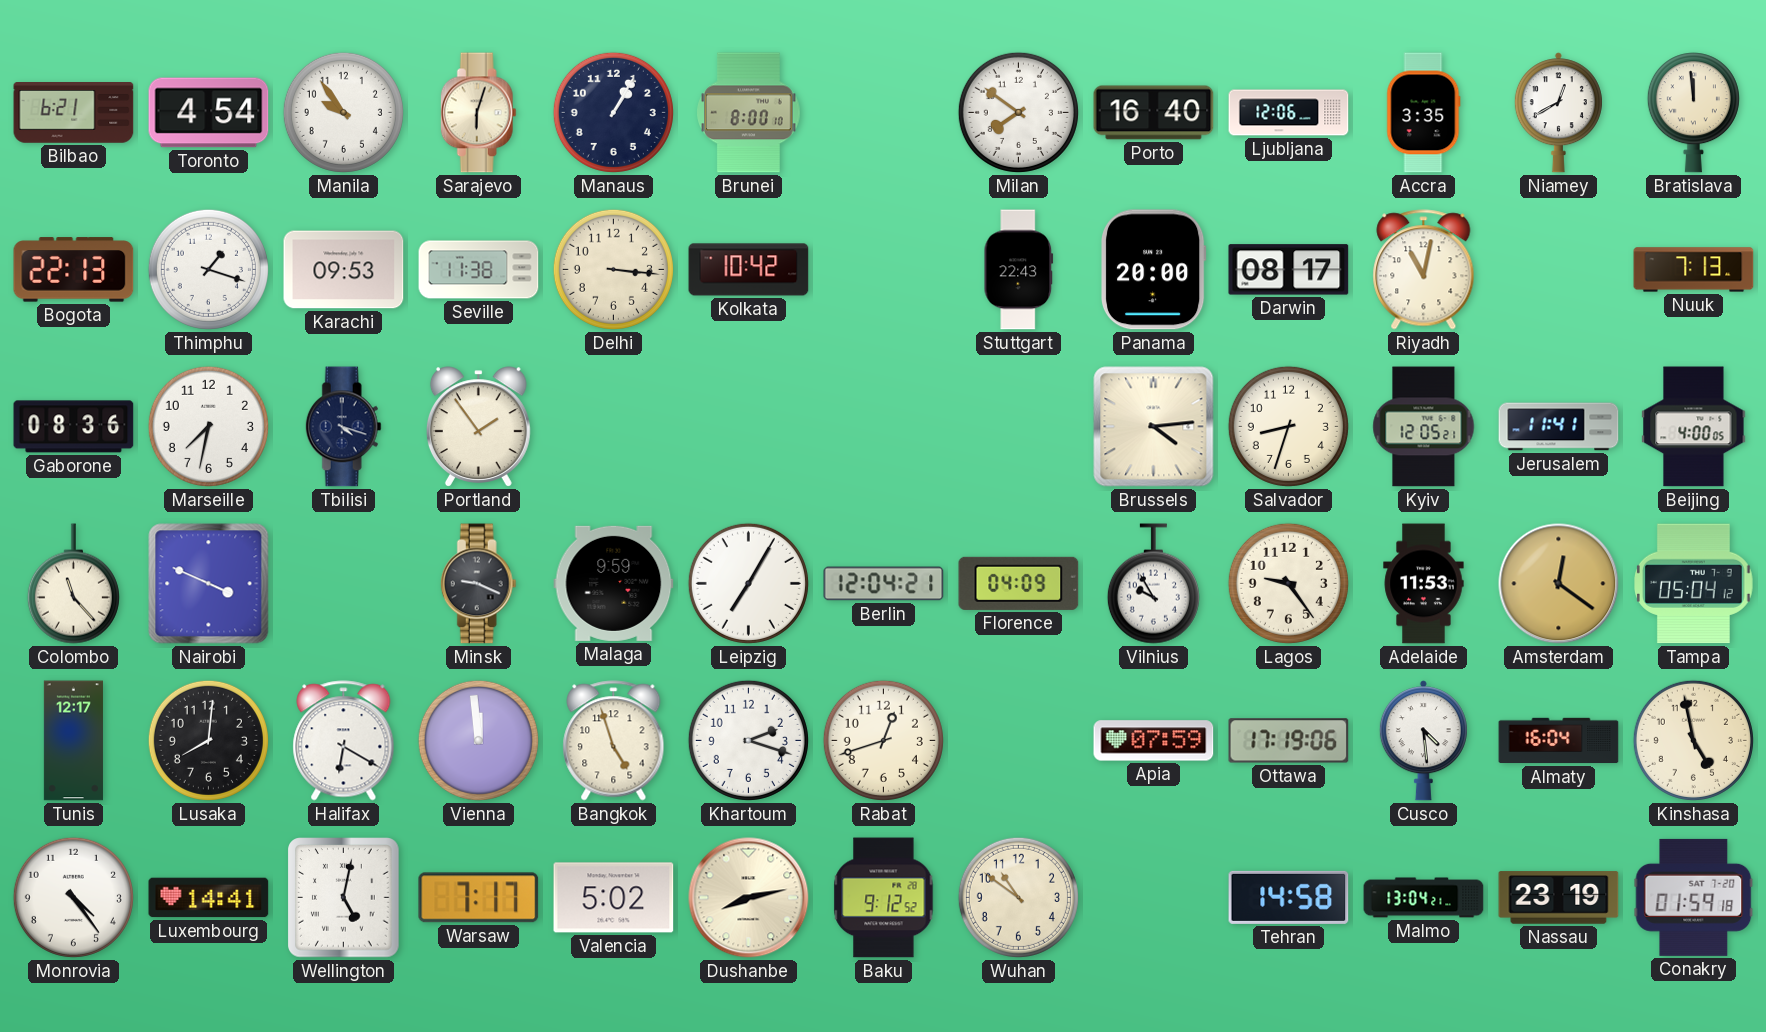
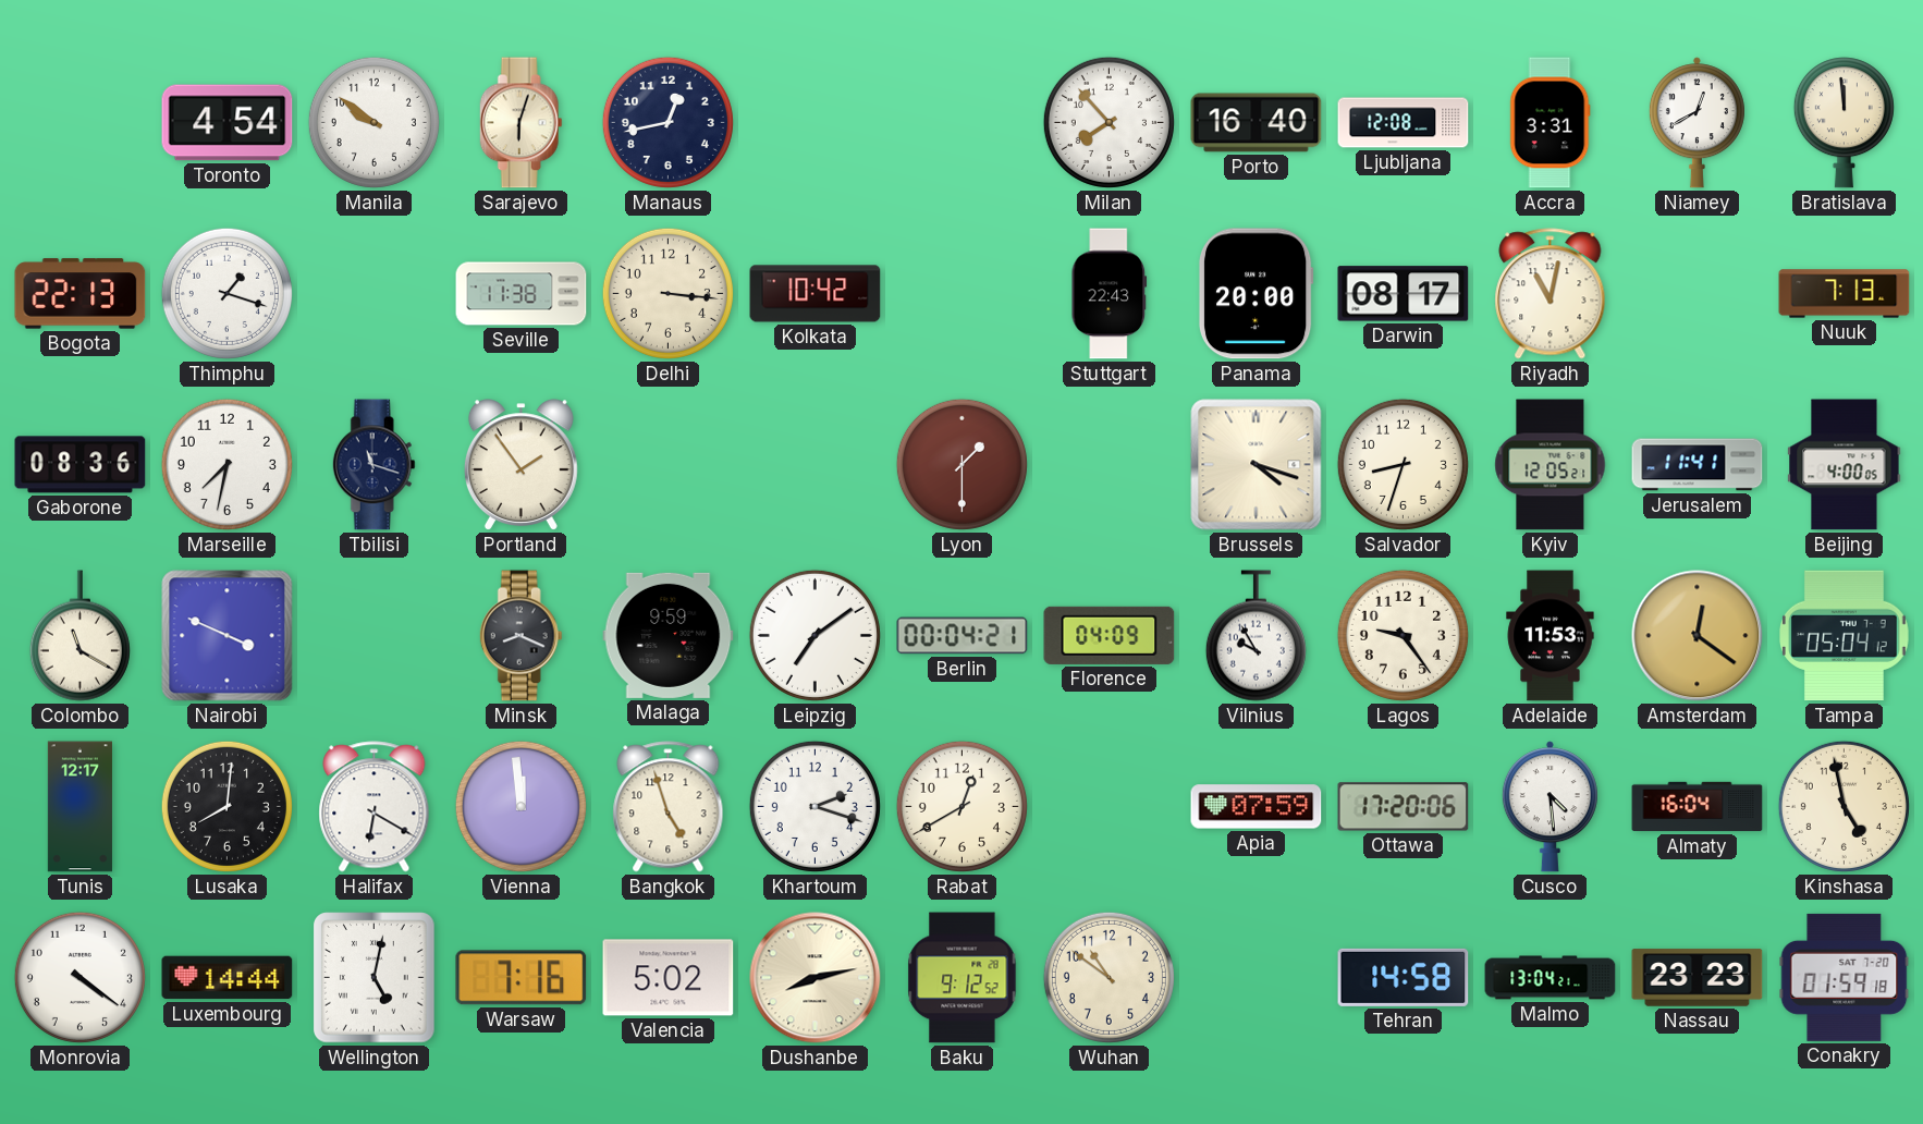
Bilbao: 6:21 -> none (74, 113)
Manila: 9:54 -> 9:51 (373, 122)
Manaus: 1:05 -> 12:43 (667, 122)
Brunei: 8:00 -> none (749, 113)
Milan: 7:51 -> 7:53 (1109, 122)
Ljubljana: 12:06 -> 12:08 (1404, 123)
Accra: 3:35 -> 3:31 (1551, 123)
Karachi: 09:53 -> none (344, 270)
Tbilisi: 4:18 -> 11:18 (373, 465)
Lyon: none -> 1:30 (962, 464)
Brussels: 4:14 -> 4:18 (1257, 465)
Colombo: 11:23 -> 11:20 (79, 636)
Minsk: 9:19 -> 8:19 (520, 636)
Leipzig: 7:05 -> 7:09 (814, 635)
Berlin: 12:04 -> 00:04 (963, 636)
Rabat: 12:42 -> 12:40 (962, 806)
Ottawa: 17:19 -> 17:20 (1404, 807)
Monrovia: 4:24 -> 4:21 (79, 977)
Luxembourg: 14:41 -> 14:44 (228, 978)
Warsaw: 7:17 -> 7:16 (522, 978)
Nassau: 23:19 -> 23:23 (1698, 978)
